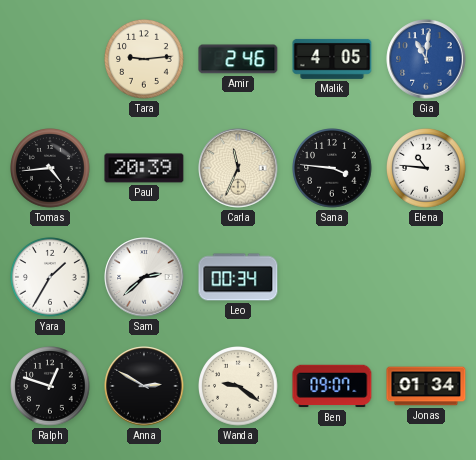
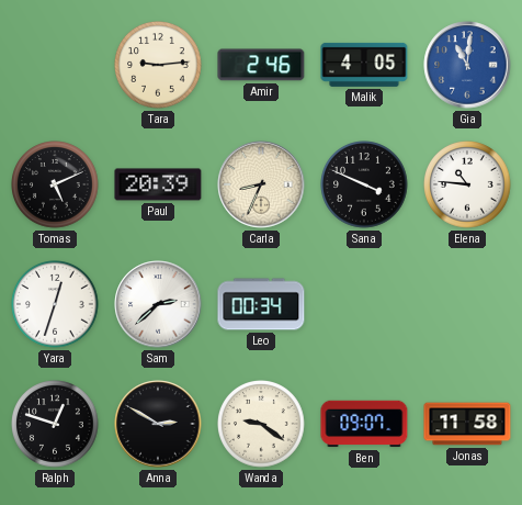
Tomas: 4:44 -> 5:11 (55, 184)
Carla: 11:34 -> 8:34 (261, 184)
Sana: 3:46 -> 3:49 (364, 184)
Yara: 1:35 -> 12:33 (55, 304)
Jonas: 01:34 -> 11:58 (467, 424)
